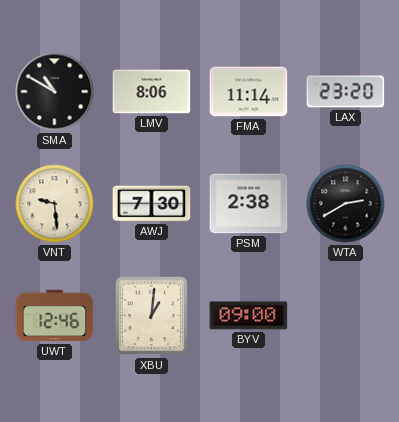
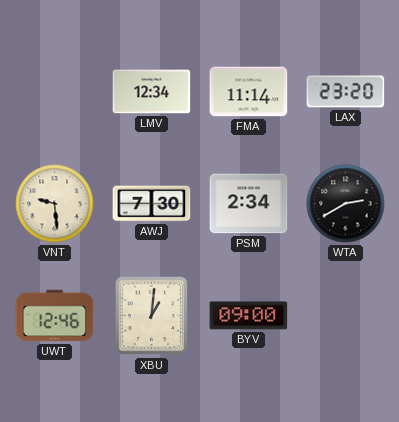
SMA: 10:50 -> none (55, 92)
LMV: 8:06 -> 12:34 (152, 92)
PSM: 2:38 -> 2:34 (249, 204)
